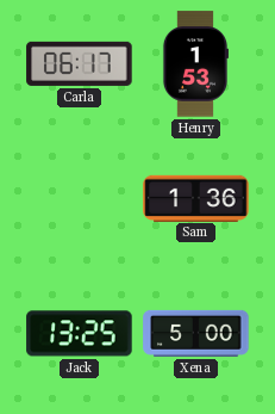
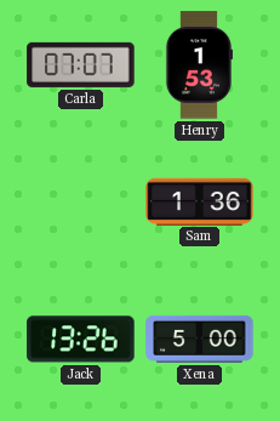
Carla: 06:17 -> 07:07 (81, 64)
Jack: 13:25 -> 13:26 (81, 340)
